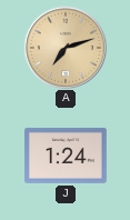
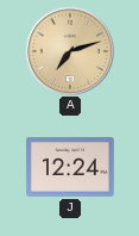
J: 1:24 -> 12:24 (70, 167)
